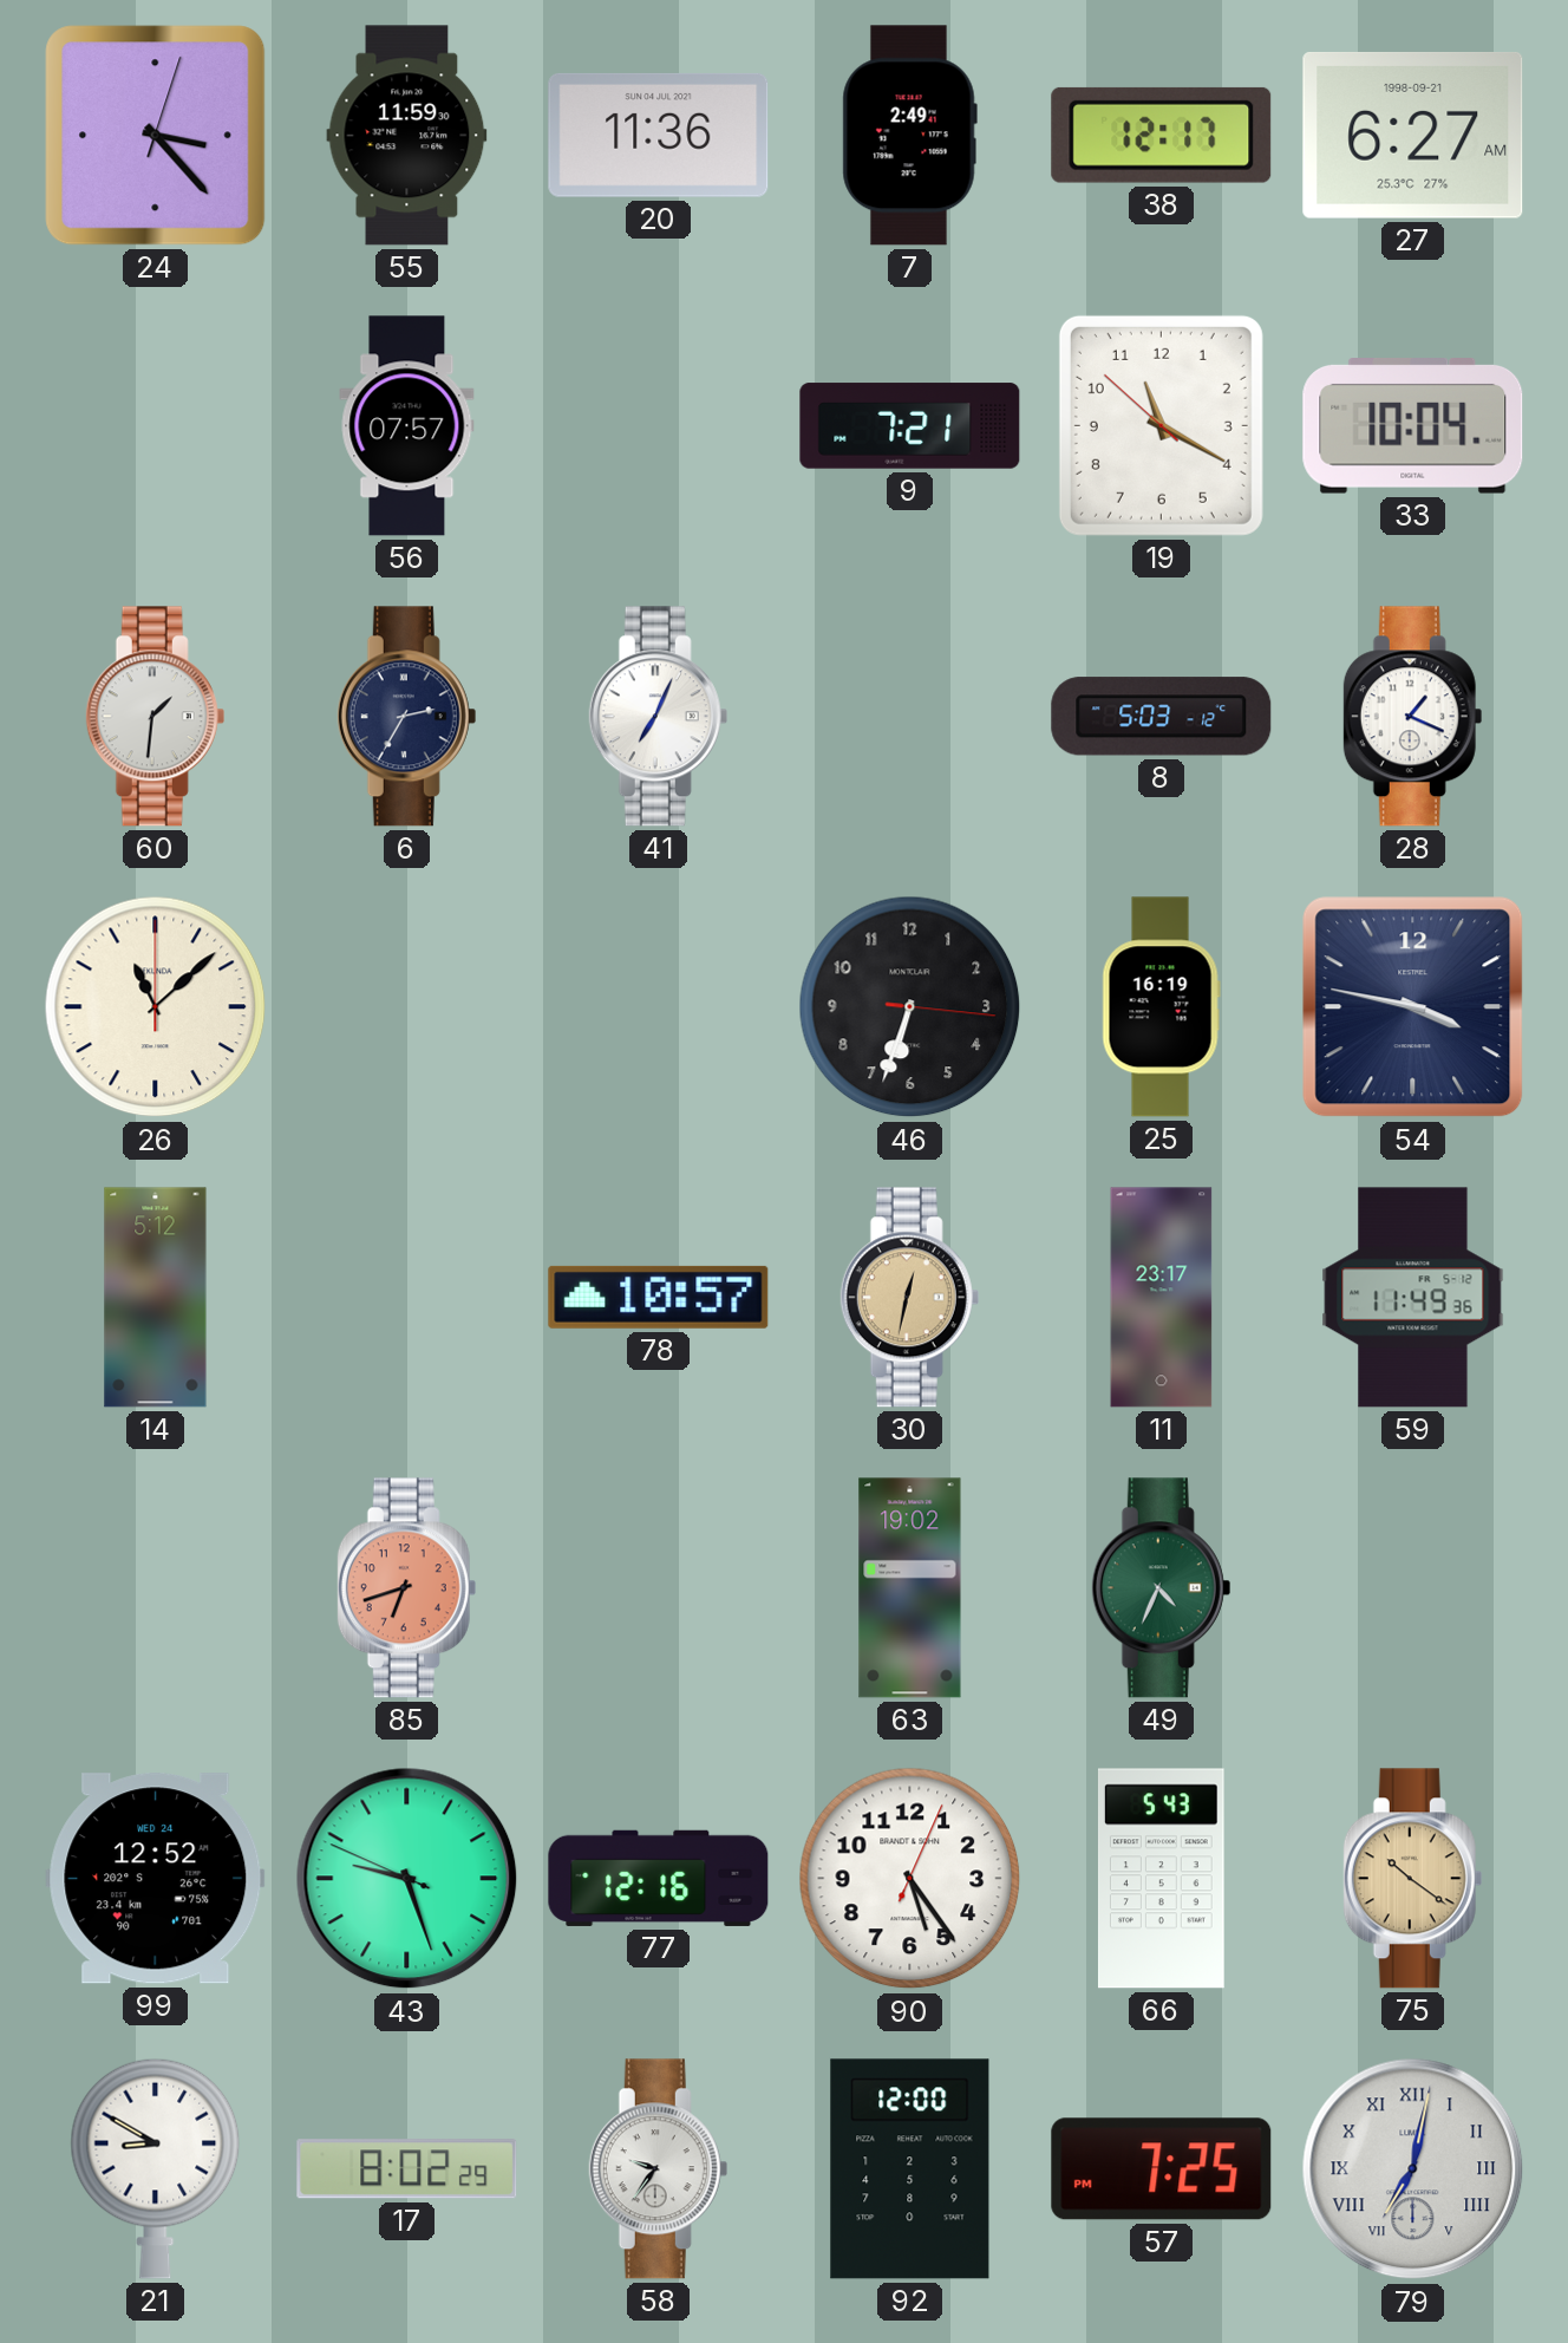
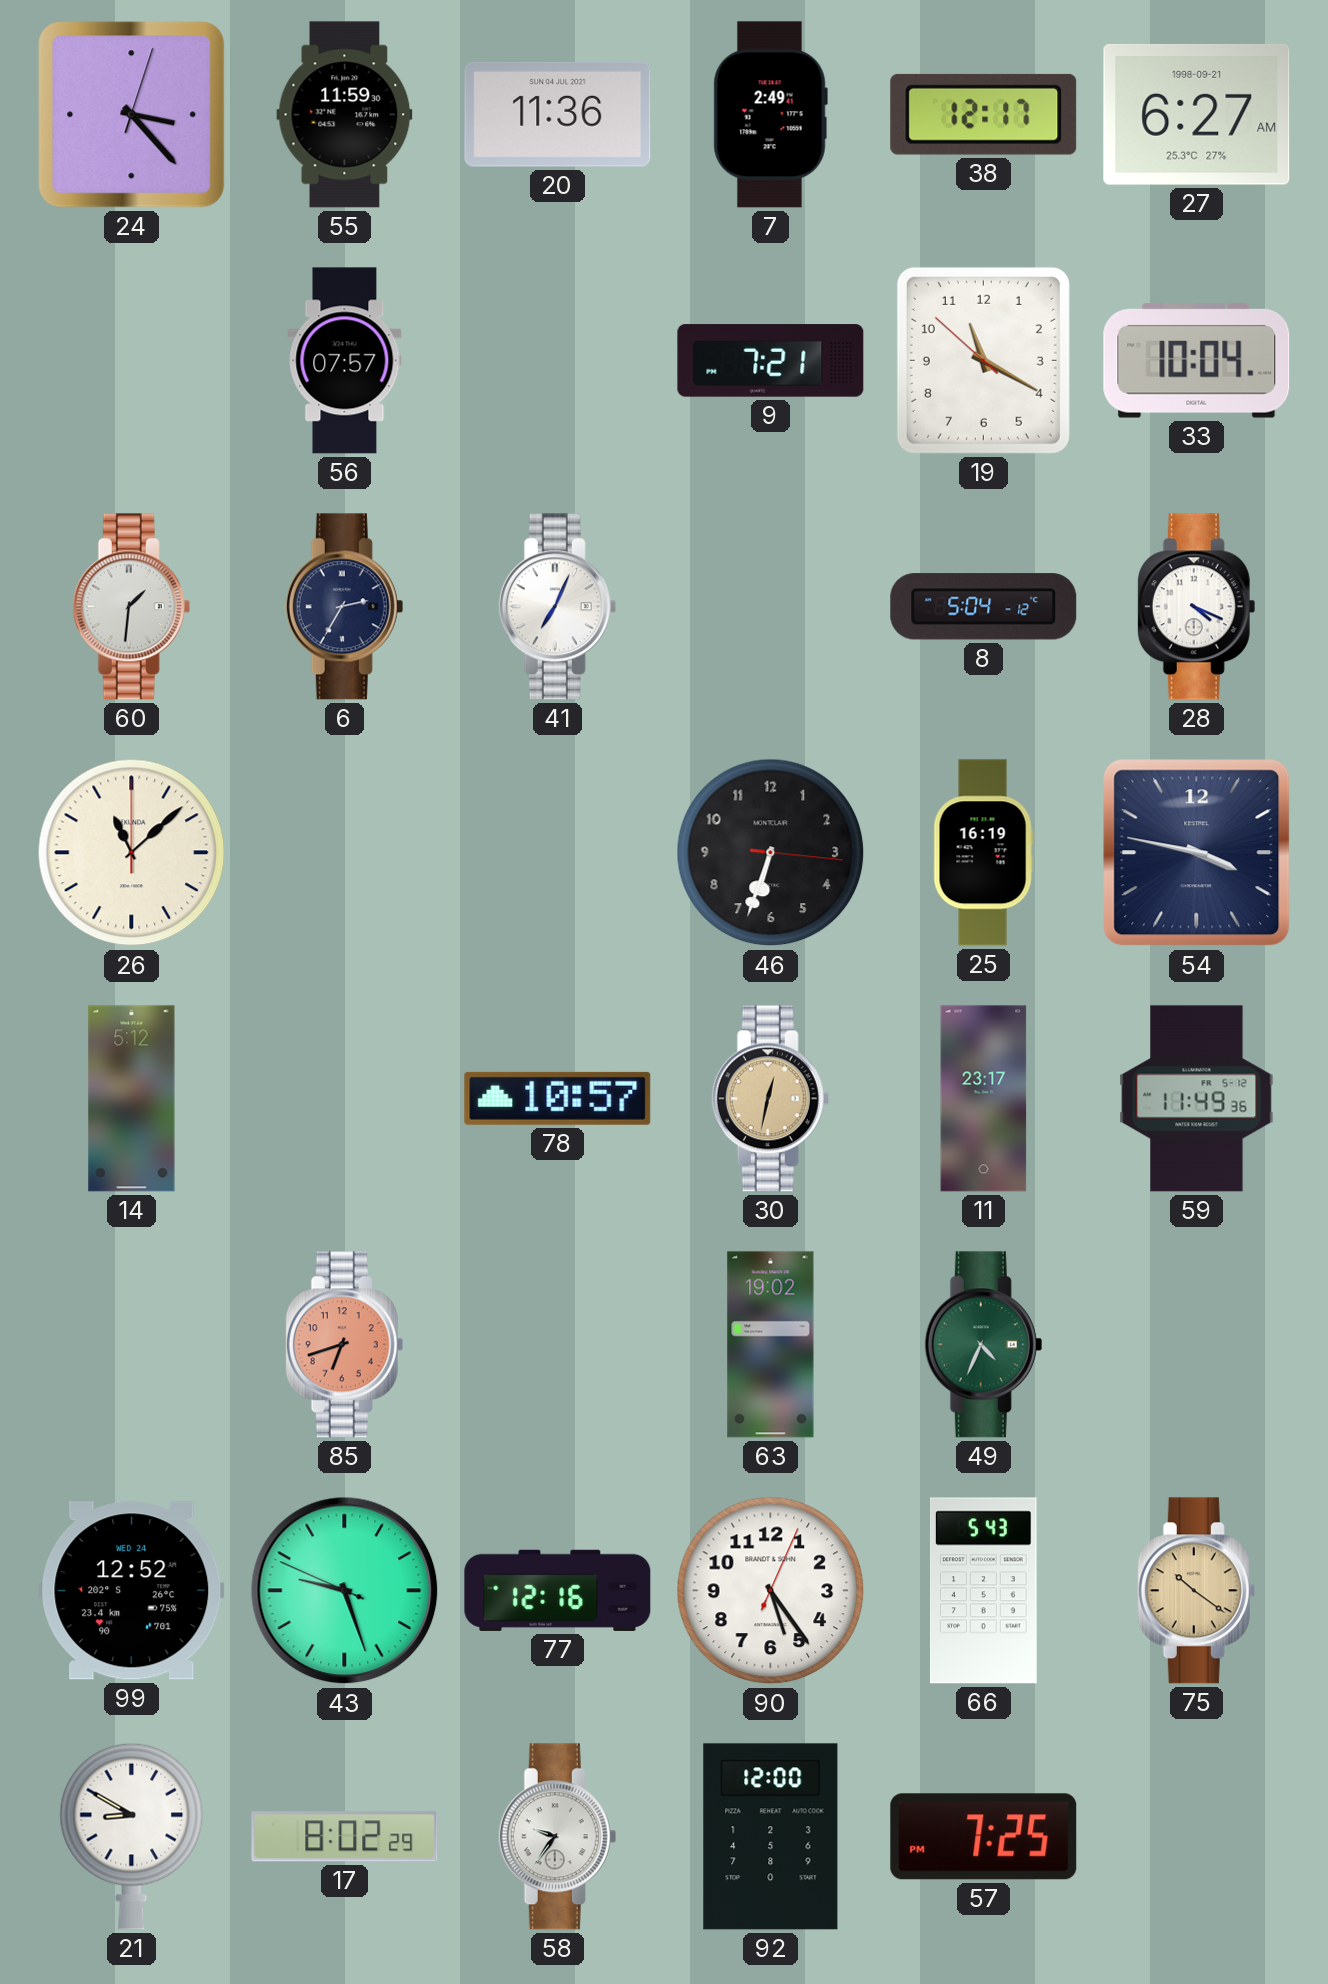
8: 5:03 -> 5:04 (984, 607)
28: 1:19 -> 4:19 (1197, 607)
79: 7:02 -> none (1413, 2169)
